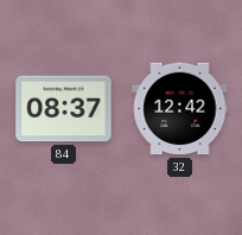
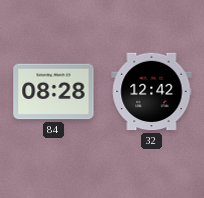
84: 08:37 -> 08:28 (54, 92)
